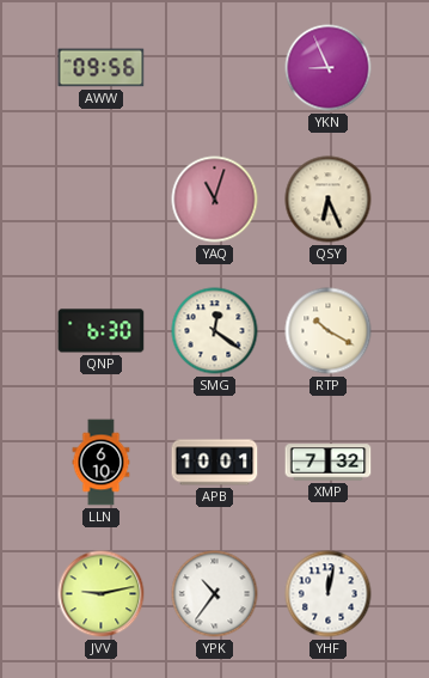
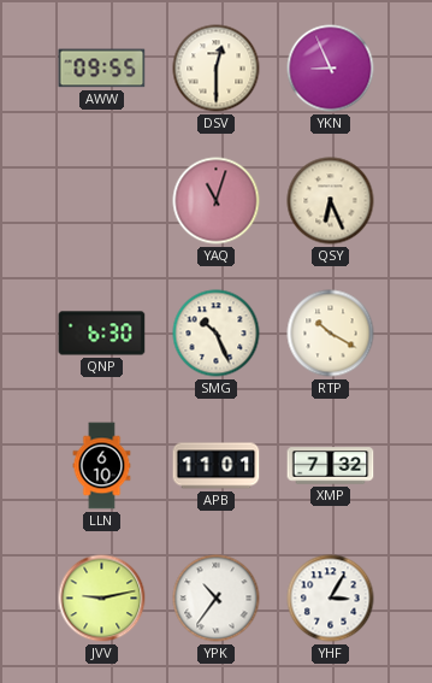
AWW: 09:56 -> 09:55 (102, 69)
DSV: none -> 12:30 (217, 69)
SMG: 12:21 -> 10:26 (217, 334)
APB: 10:01 -> 11:01 (217, 466)
YHF: 12:02 -> 3:05 (331, 599)
